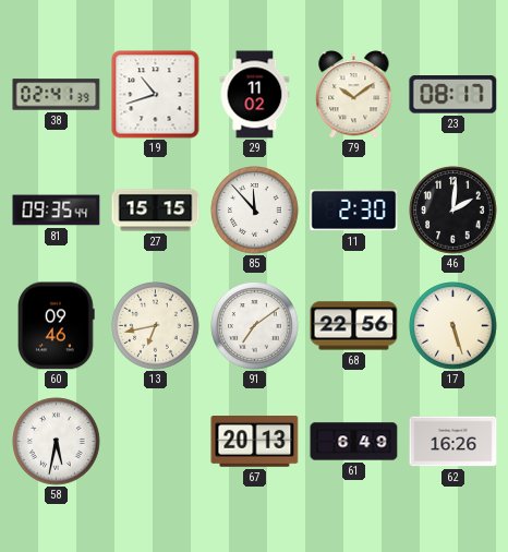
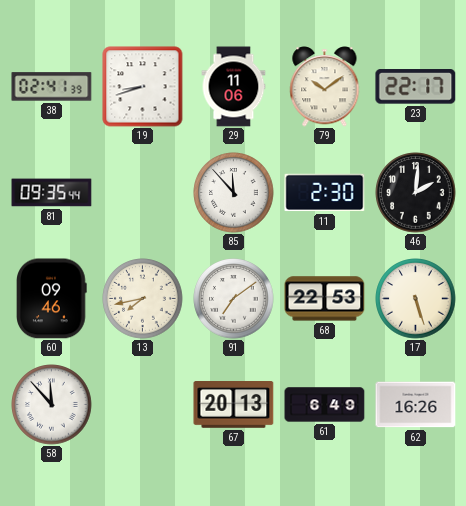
19: 10:42 -> 8:42 (143, 87)
29: 11:02 -> 11:06 (234, 87)
23: 08:17 -> 22:17 (416, 87)
27: 15:15 -> none (156, 211)
13: 6:43 -> 7:43 (143, 299)
68: 22:56 -> 22:53 (325, 299)
58: 5:32 -> 11:53 (52, 405)
